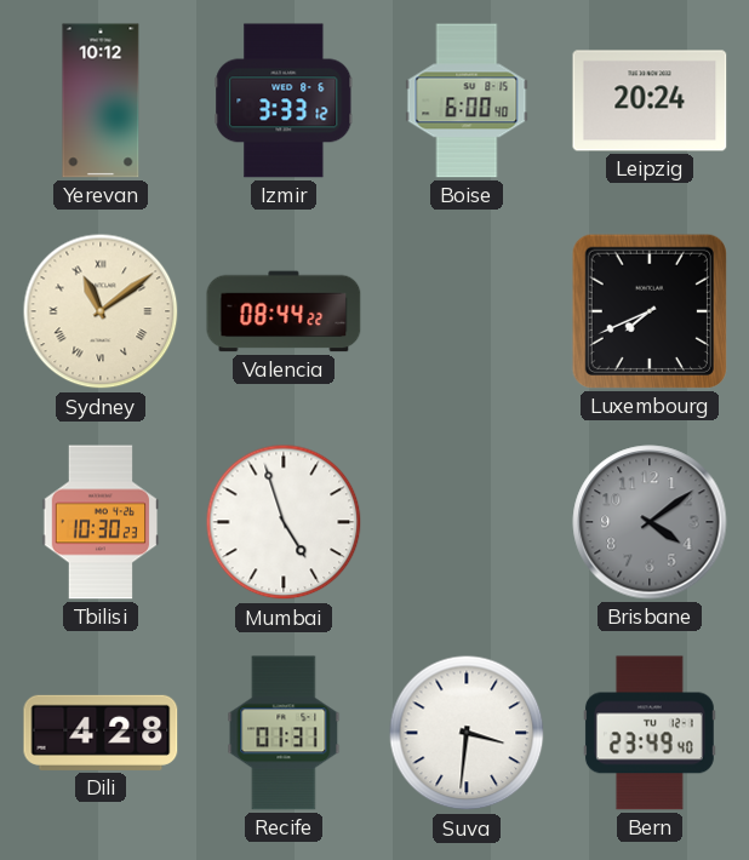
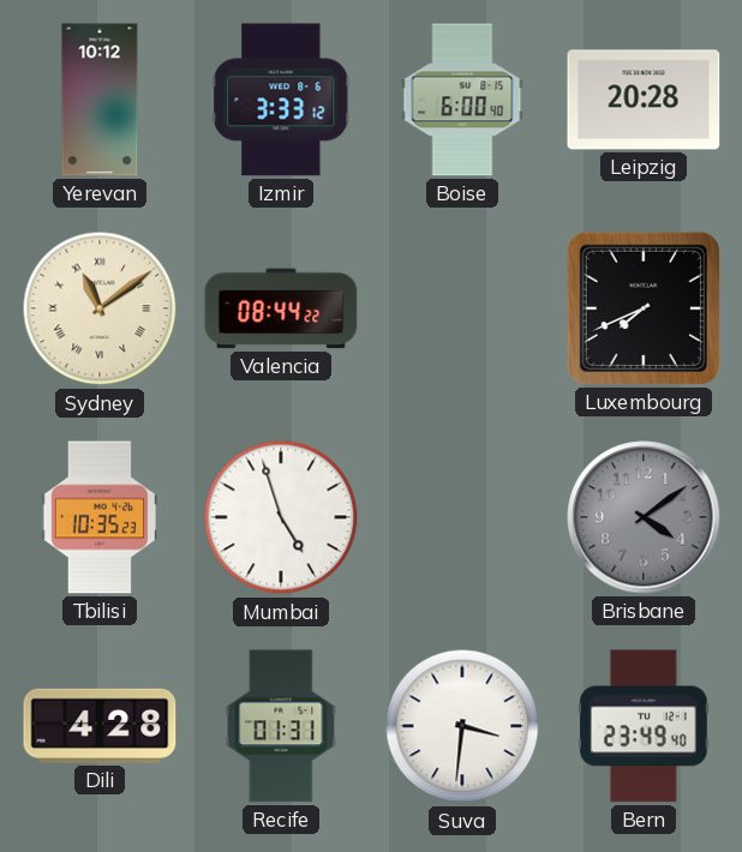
Leipzig: 20:24 -> 20:28 (644, 100)
Tbilisi: 10:30 -> 10:35 (100, 517)
